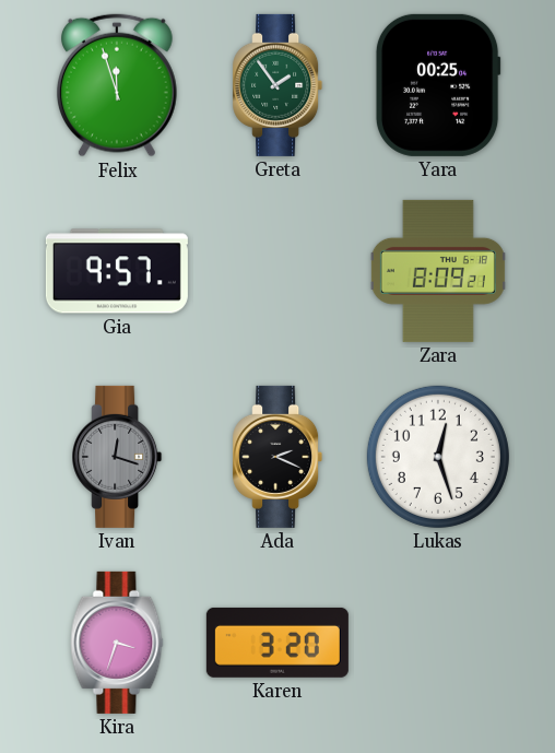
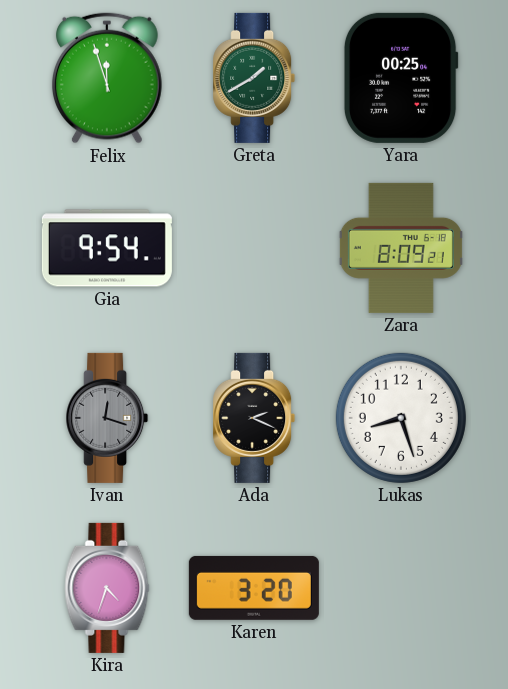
Greta: 1:54 -> 1:40 (254, 78)
Gia: 9:57 -> 9:54 (107, 248)
Lukas: 12:27 -> 8:27 (401, 418)
Kira: 3:33 -> 4:33 (107, 588)
